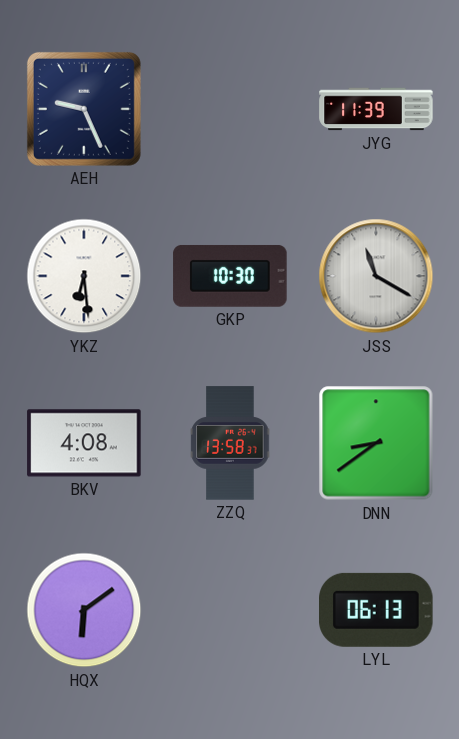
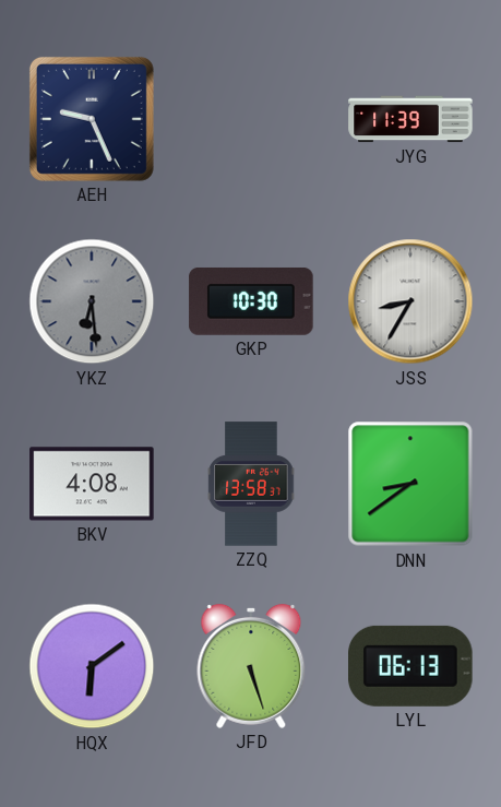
YKZ dial: white -> grey (92, 301)
JSS: 11:20 -> 8:35 (410, 301)
JFD: none -> 5:27 (251, 666)
